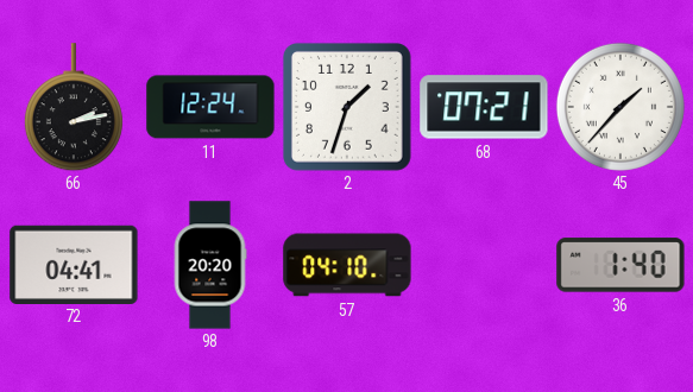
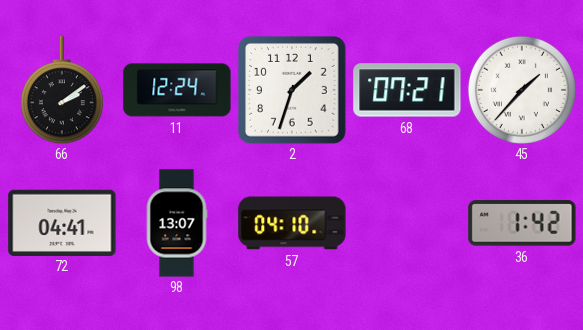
66: 2:13 -> 2:09 (62, 90)
98: 20:20 -> 13:07 (177, 223)
36: 1:40 -> 1:42 (522, 223)
